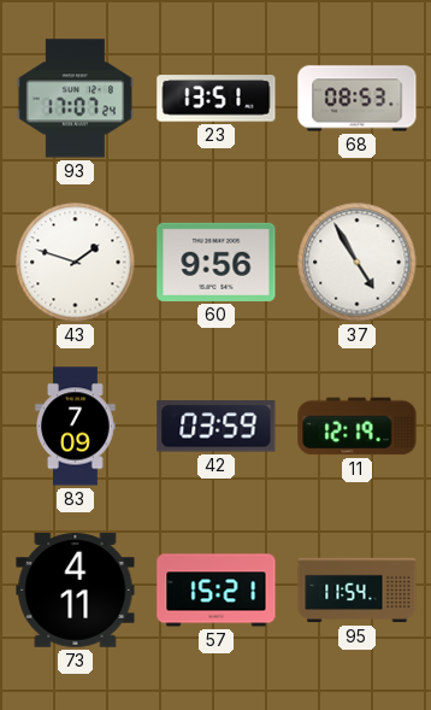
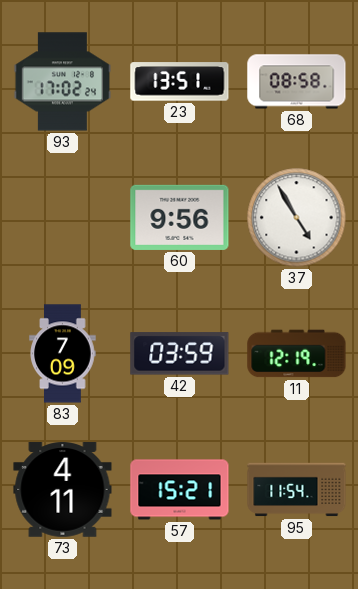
93: 17:07 -> 17:02 (62, 82)
68: 08:53 -> 08:58 (297, 82)
43: 1:48 -> none (76, 263)
